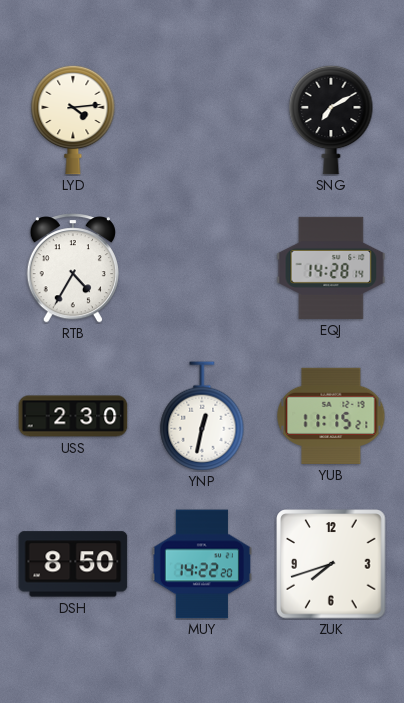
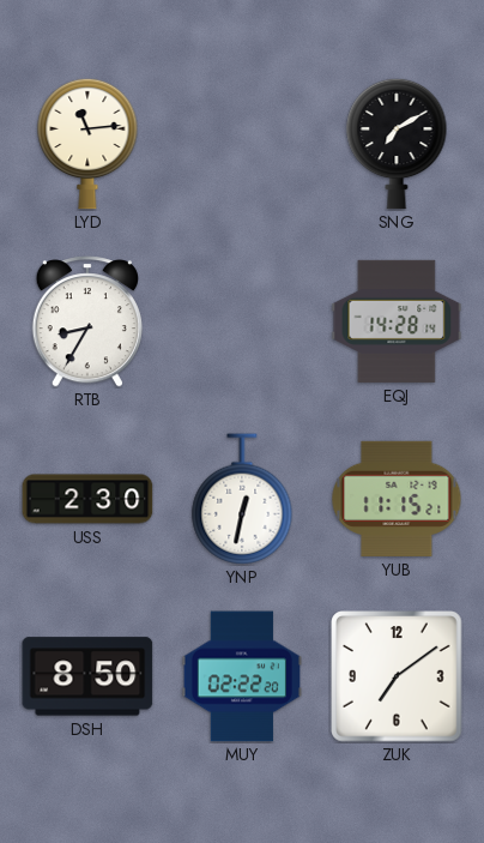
LYD: 4:14 -> 11:14 (87, 144)
RTB: 4:35 -> 8:35 (87, 321)
MUY: 14:22 -> 02:22 (241, 676)
ZUK: 7:42 -> 7:09 (397, 676)
